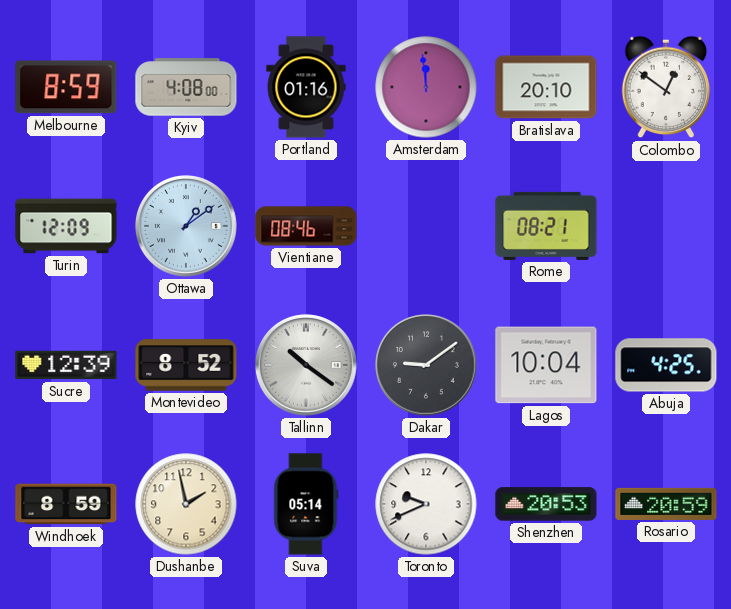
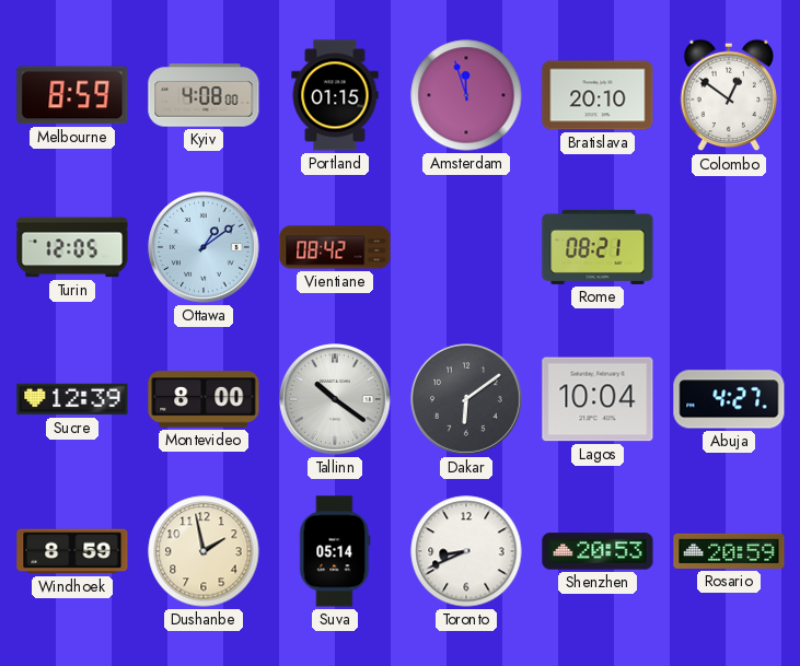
Portland: 01:16 -> 01:15 (335, 95)
Amsterdam: 11:59 -> 11:57 (466, 95)
Turin: 12:09 -> 12:05 (72, 247)
Vientiane: 08:46 -> 08:42 (335, 247)
Montevideo: 8:52 -> 8:00 (204, 399)
Dakar: 9:09 -> 6:09 (467, 400)
Abuja: 4:25 -> 4:27 (729, 399)
Toronto: 9:41 -> 8:41 (466, 551)
